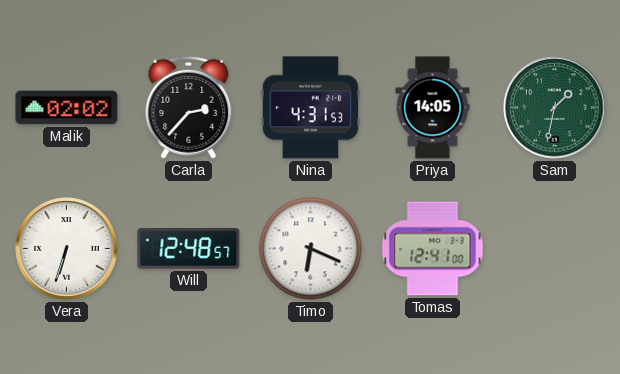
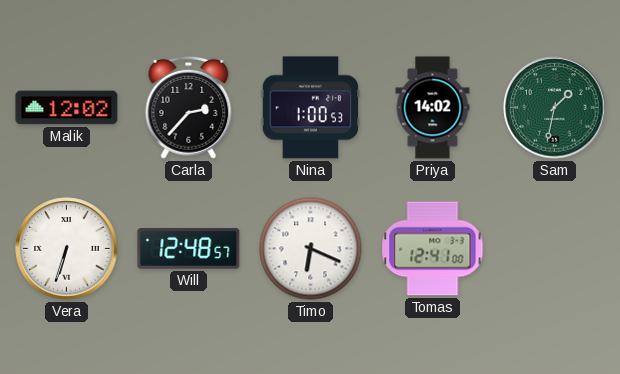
Malik: 02:02 -> 12:02 (67, 108)
Nina: 4:31 -> 1:00 (311, 108)
Priya: 14:05 -> 14:02 (433, 108)
